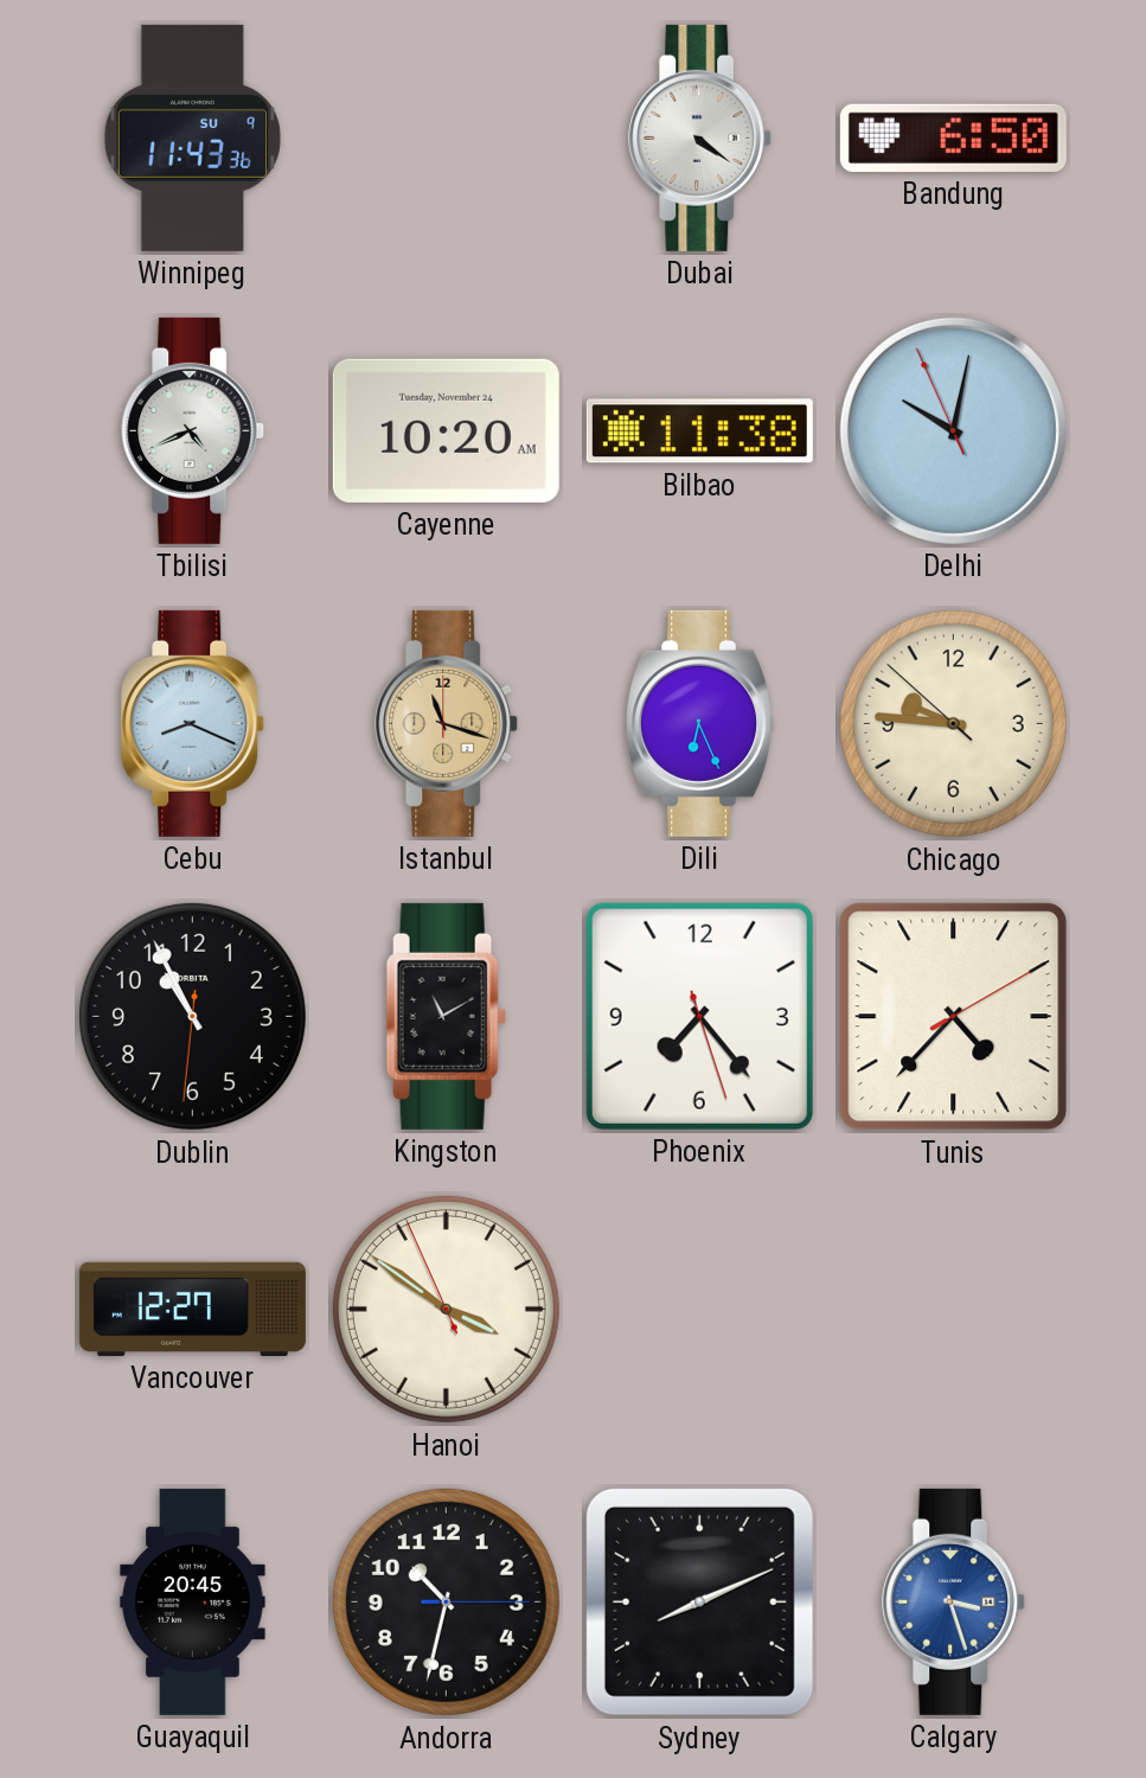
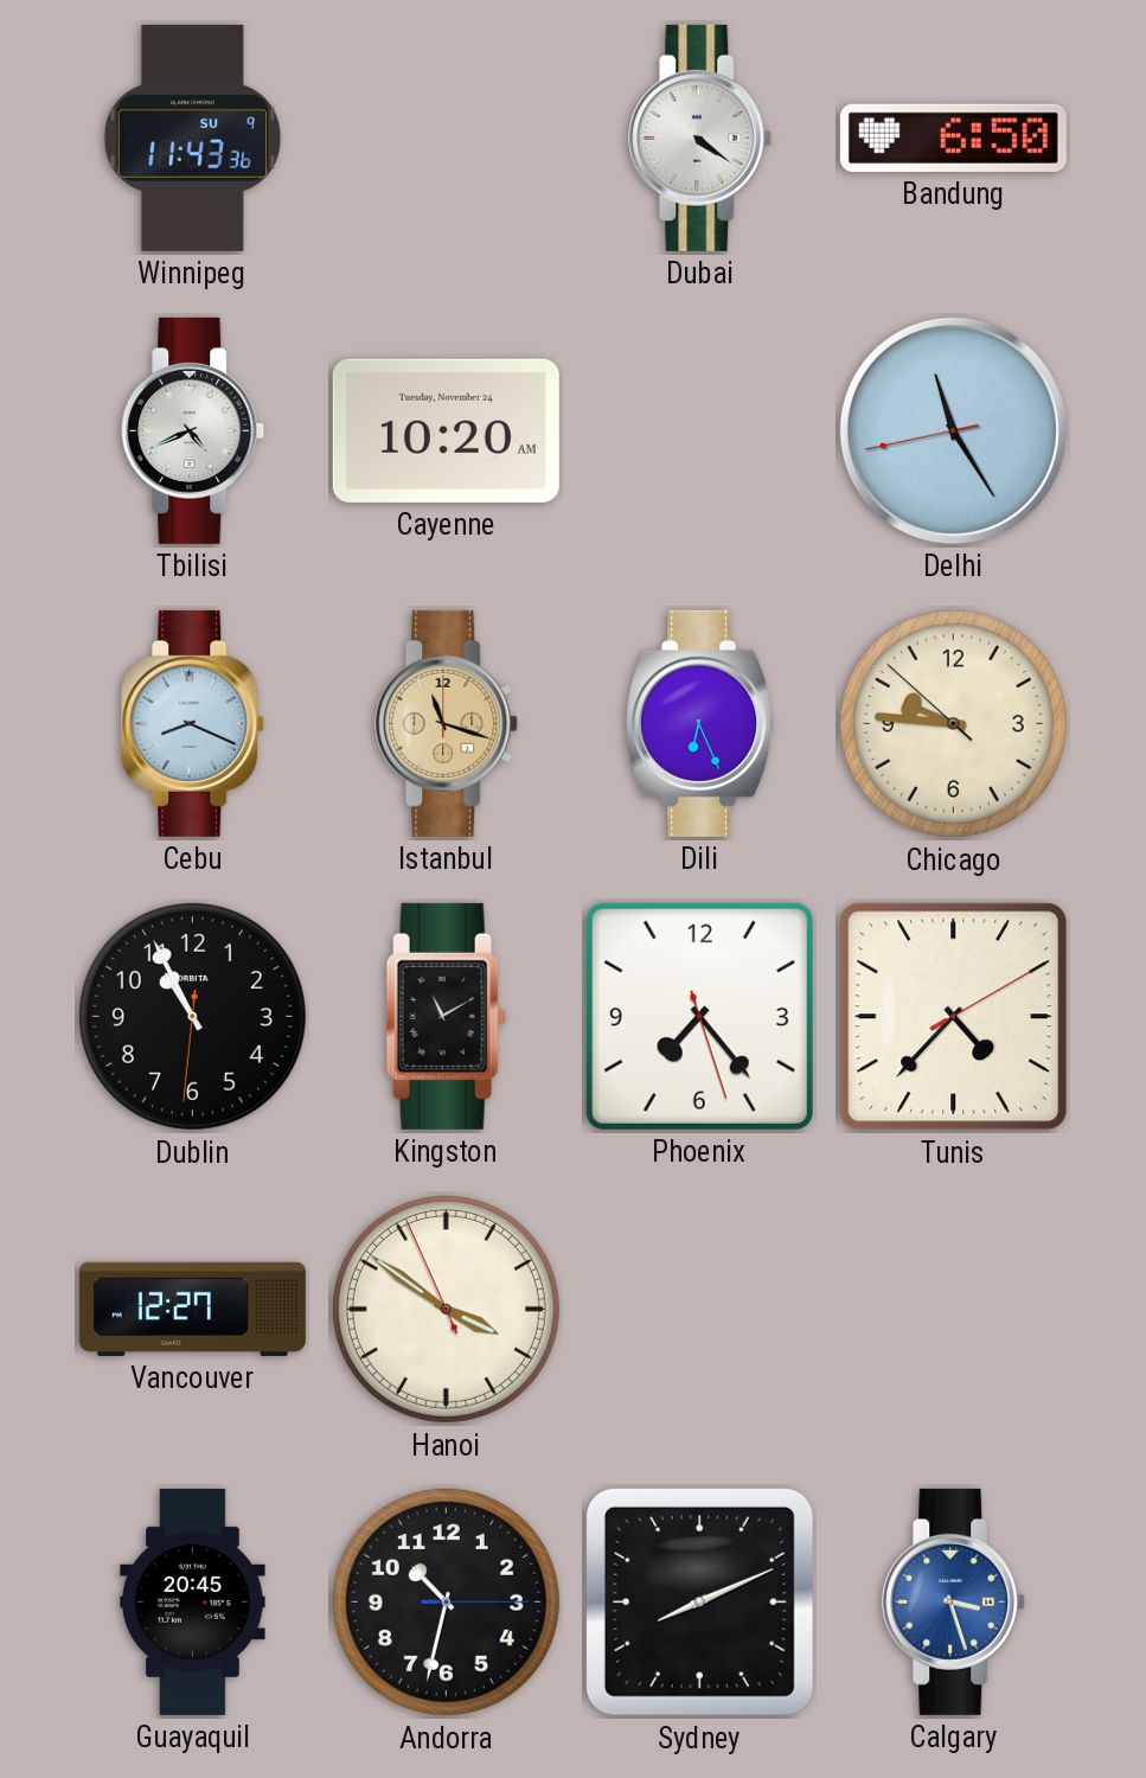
Bilbao: 11:38 -> none (699, 431)
Delhi: 10:01 -> 11:24 (953, 430)
